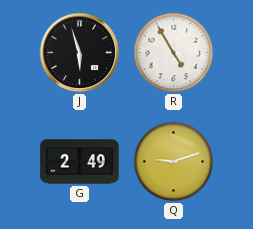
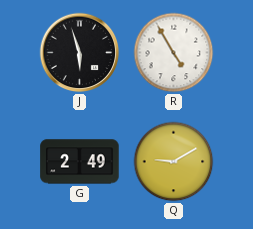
Q: 9:12 -> 9:10 (174, 162)
